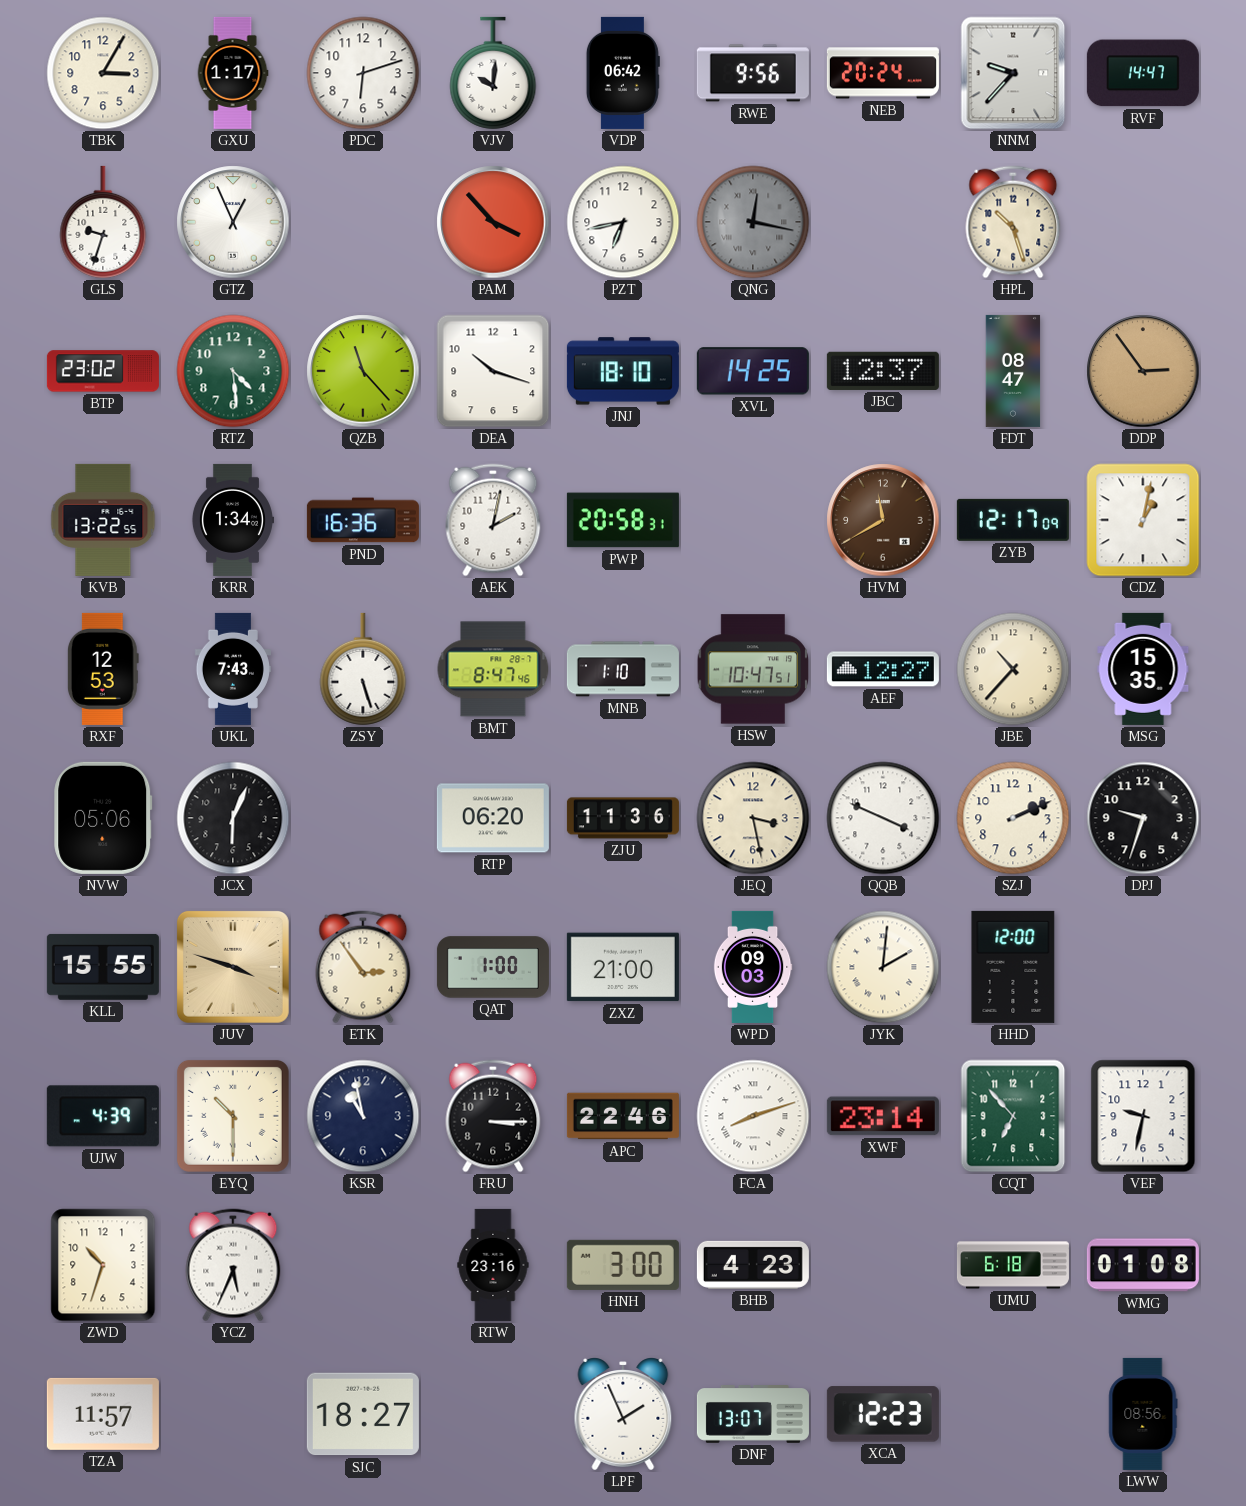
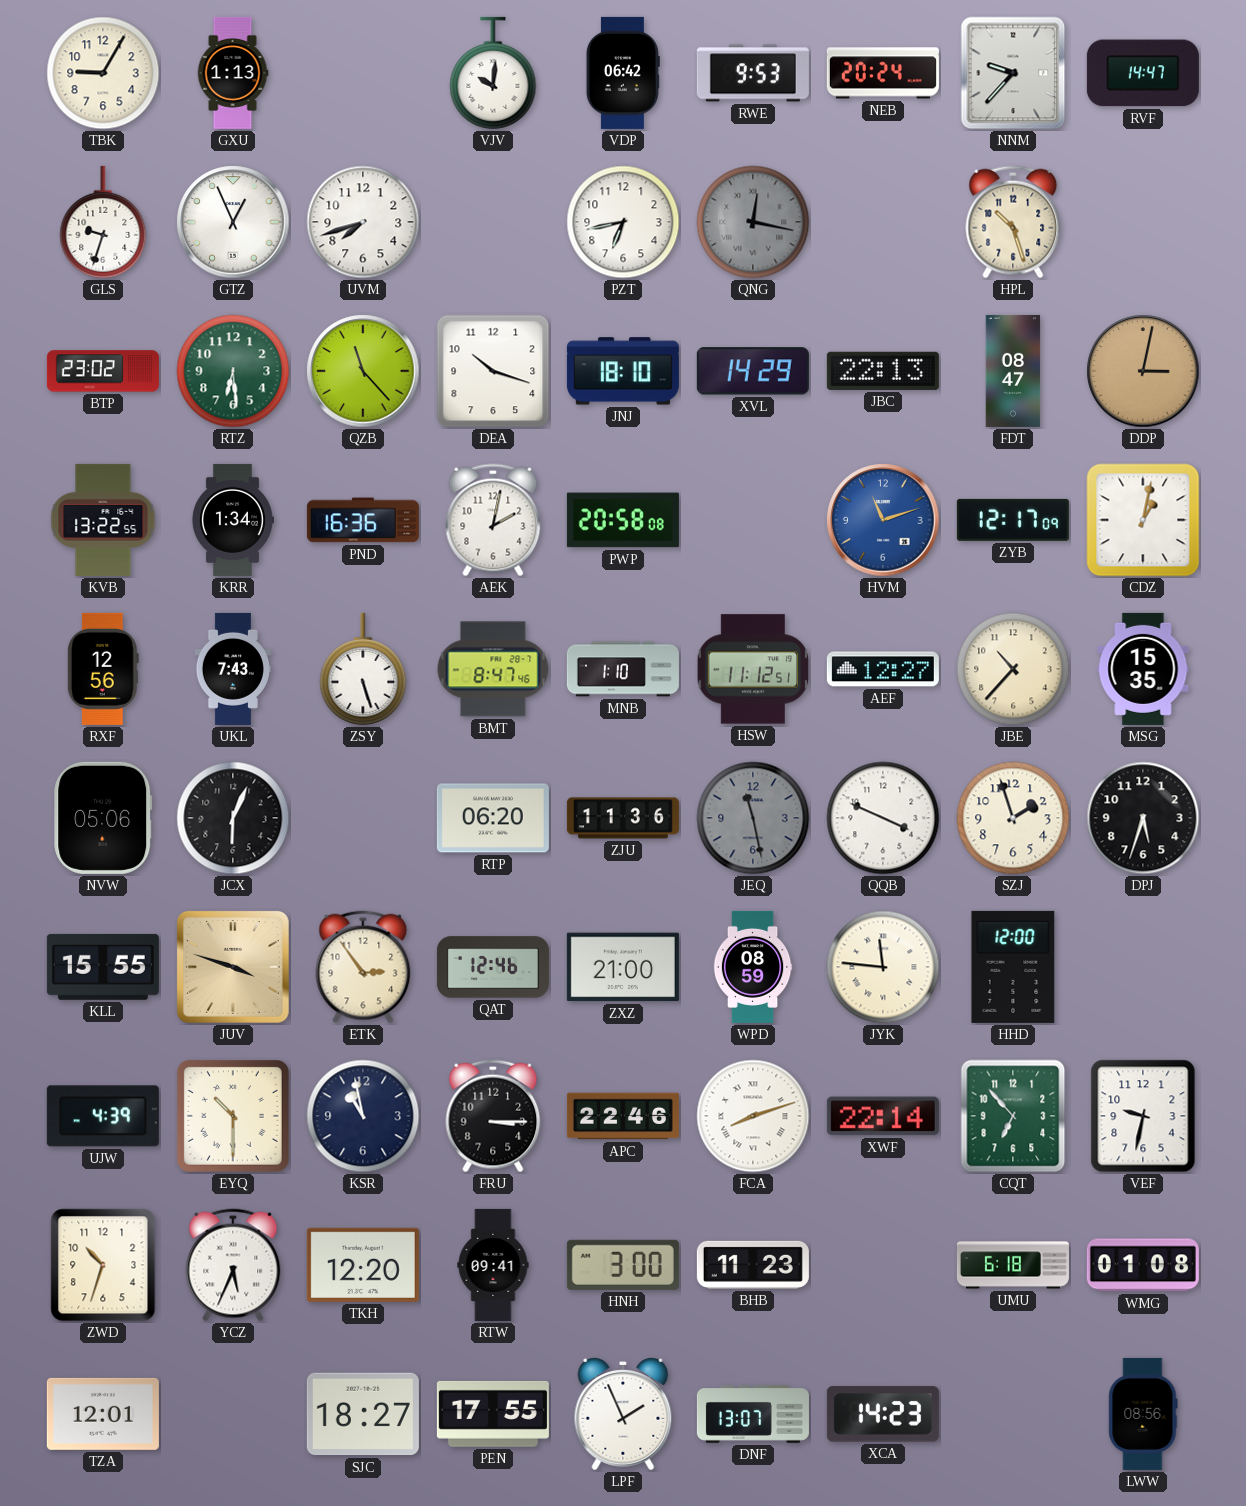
TBK: 3:05 -> 9:05 (103, 73)
GXU: 1:17 -> 1:13 (233, 73)
PDC: 6:12 -> none (363, 73)
RWE: 9:56 -> 9:53 (753, 73)
UVM: none -> 7:42 (363, 222)
PAM: 3:53 -> none (493, 222)
RTZ: 4:29 -> 6:29 (233, 371)
XVL: 14:25 -> 14:29 (753, 371)
JBC: 12:37 -> 22:13 (883, 371)
DDP: 2:54 -> 3:02 (1143, 371)
PWP: 20:58:31 -> 20:58:08 (623, 520)
HVM: 11:40 -> 11:12 (883, 520)
HVM dial: brown -> blue (883, 520)
RXF: 12:53 -> 12:56 (103, 669)
HSW: 10:47 -> 11:12 (753, 669)
JEQ: 3:28 -> 11:28 (753, 818)
JEQ dial: cream -> grey (753, 818)
SZJ: 2:11 -> 1:57 (1013, 818)
DPJ: 9:33 -> 5:33 (1143, 818)
QAT: 1:00 -> 12:46 (493, 967)
WPD: 09:03 -> 08:59 (753, 967)
JYK: 2:01 -> 11:46 (883, 967)
XWF: 23:14 -> 22:14 (883, 1116)
TKH: none -> 12:20 (363, 1265)
RTW: 23:16 -> 09:41 (493, 1265)
BHB: 4:23 -> 11:23 (753, 1265)
TZA: 11:57 -> 12:01 (103, 1414)
PEN: none -> 17:55 (493, 1414)
XCA: 12:23 -> 14:23 (883, 1414)
